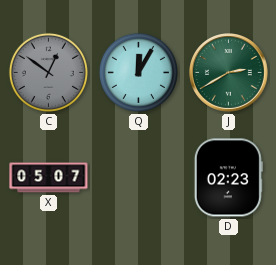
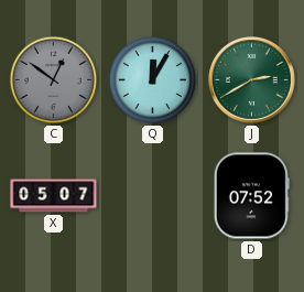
D: 02:23 -> 07:52 (251, 196)
